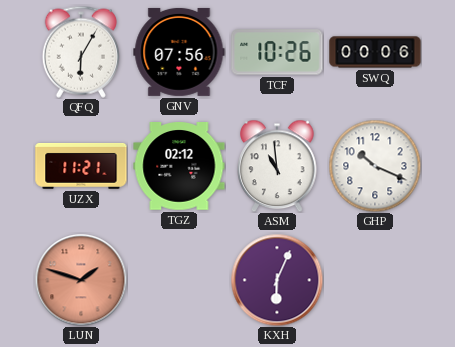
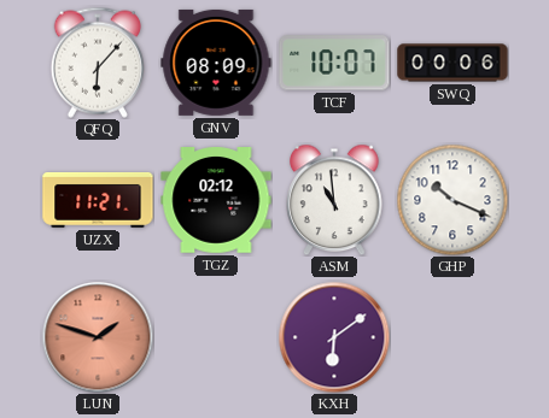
QFQ: 6:05 -> 6:07 (97, 63)
GNV: 07:56 -> 08:09 (216, 63)
TCF: 10:26 -> 10:07 (334, 63)
KXH: 6:04 -> 6:09 (334, 337)
